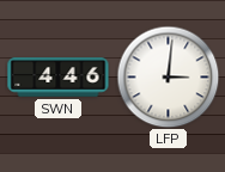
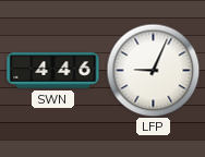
LFP: 3:01 -> 9:04 (153, 70)
